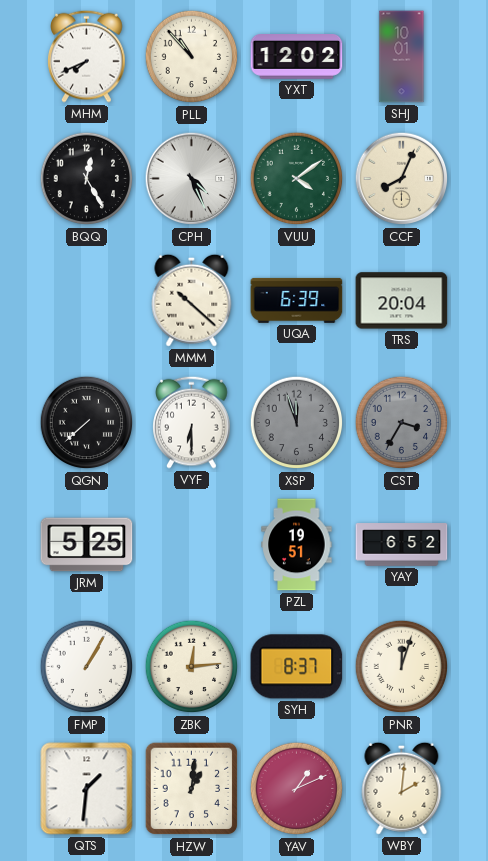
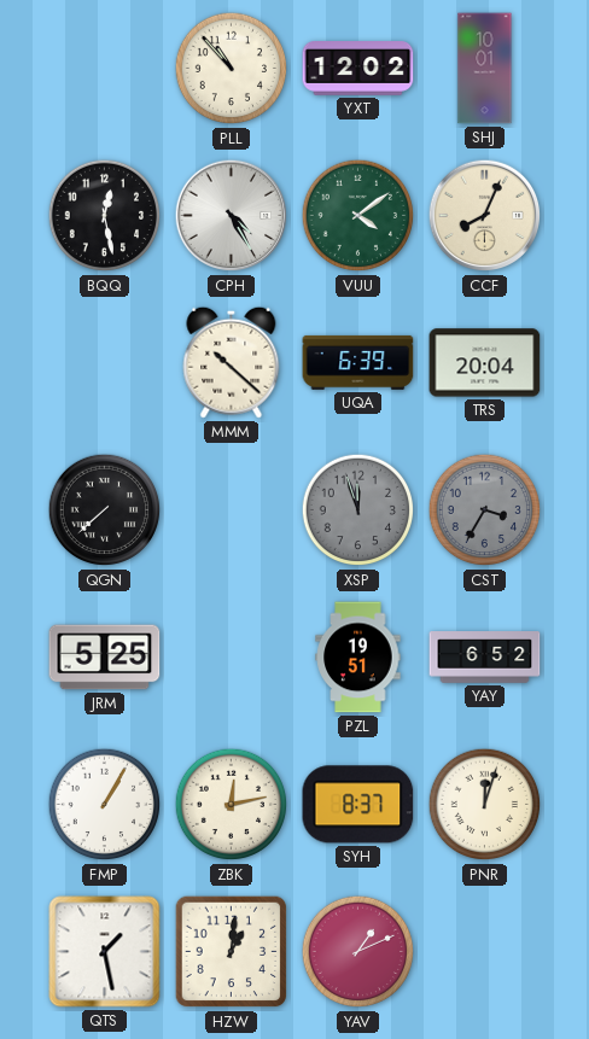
MHM: 7:41 -> none (87, 56)
BQQ: 12:25 -> 12:28 (105, 216)
CPH: 4:26 -> 4:25 (232, 216)
VYF: 6:30 -> none (192, 422)
ZBK: 12:14 -> 12:13 (232, 805)
QTS: 1:31 -> 1:28 (105, 952)
WBY: 2:01 -> none (402, 788)
